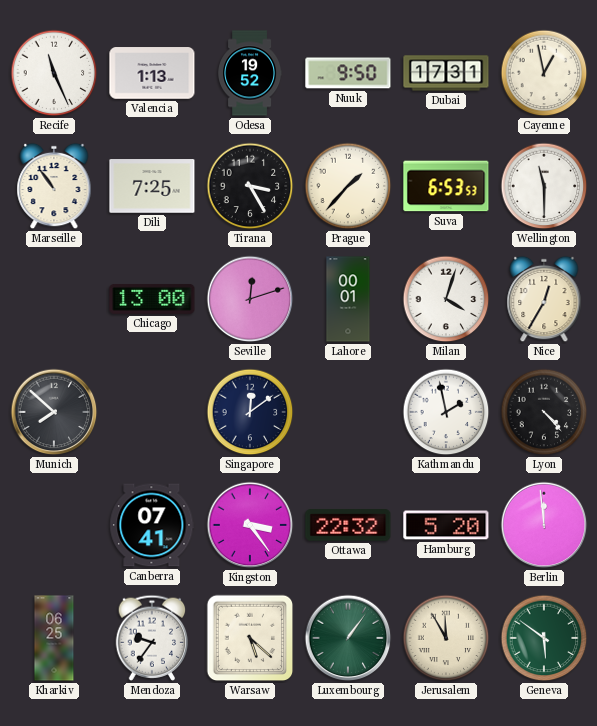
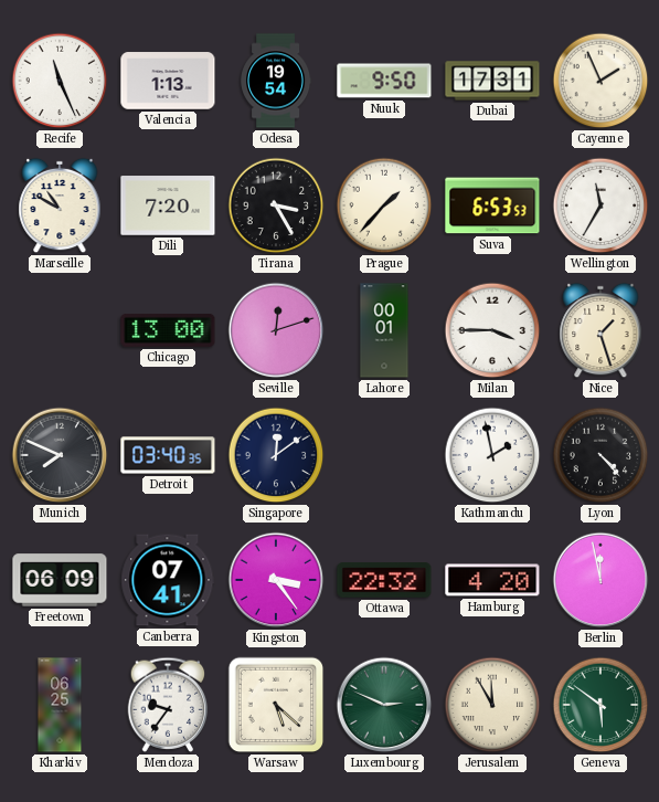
Odesa: 19:52 -> 19:54 (276, 81)
Cayenne: 12:58 -> 1:56 (600, 81)
Marseille: 10:54 -> 10:50 (60, 205)
Dili: 7:25 -> 7:20 (168, 205)
Wellington: 11:30 -> 11:35 (600, 205)
Milan: 4:03 -> 3:45 (492, 330)
Nice: 12:35 -> 1:27 (600, 330)
Munich: 7:52 -> 7:49 (60, 455)
Detroit: none -> 03:40 (168, 455)
Freetown: none -> 06:09 (60, 580)
Hamburg: 5:20 -> 4:20 (492, 580)
Berlin: 11:59 -> 11:58 (600, 580)
Luxembourg: 1:06 -> 2:49 (384, 705)
